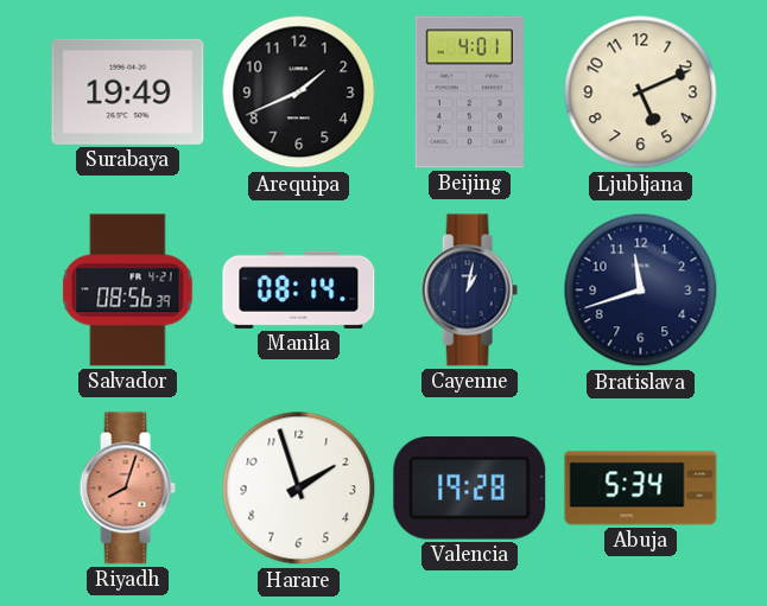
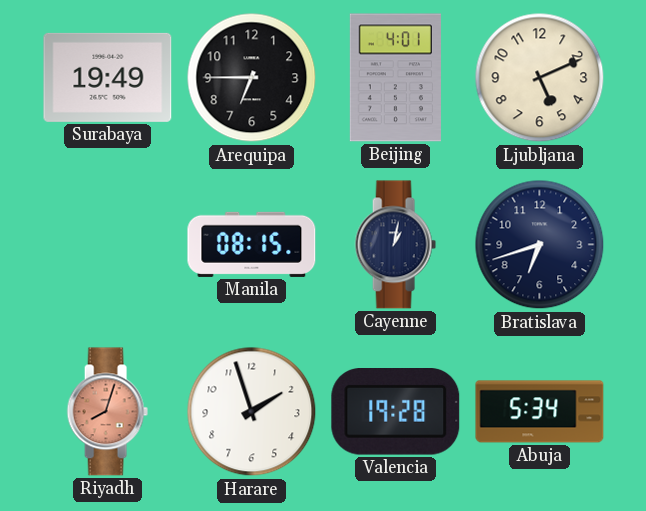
Arequipa: 1:41 -> 6:45 (252, 78)
Salvador: 08:56 -> none (128, 291)
Manila: 08:14 -> 08:15 (252, 244)
Bratislava: 11:42 -> 6:42 (540, 245)
